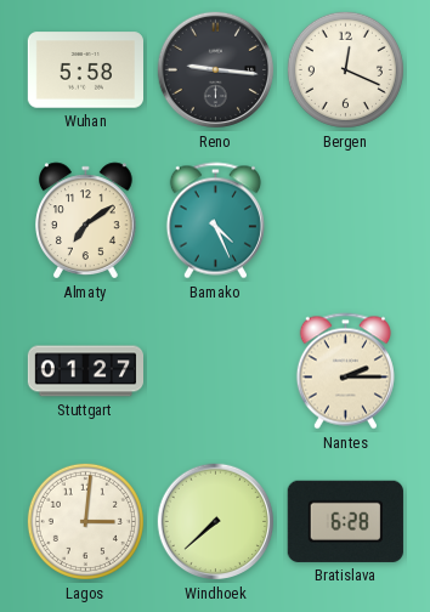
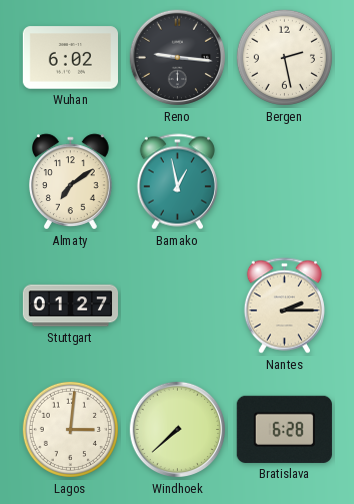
Wuhan: 5:58 -> 6:02 (70, 58)
Bergen: 12:19 -> 2:28 (284, 57)
Bamako: 4:26 -> 12:58 (177, 182)
